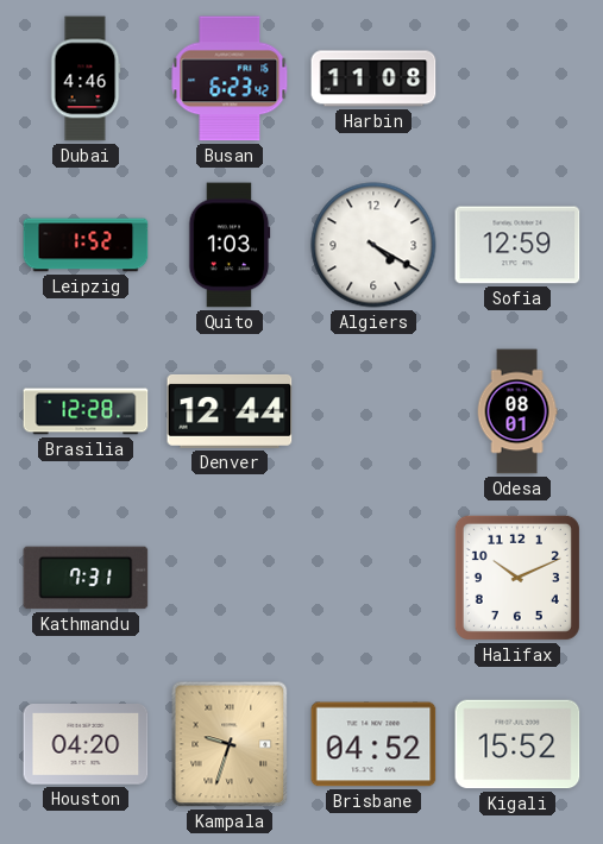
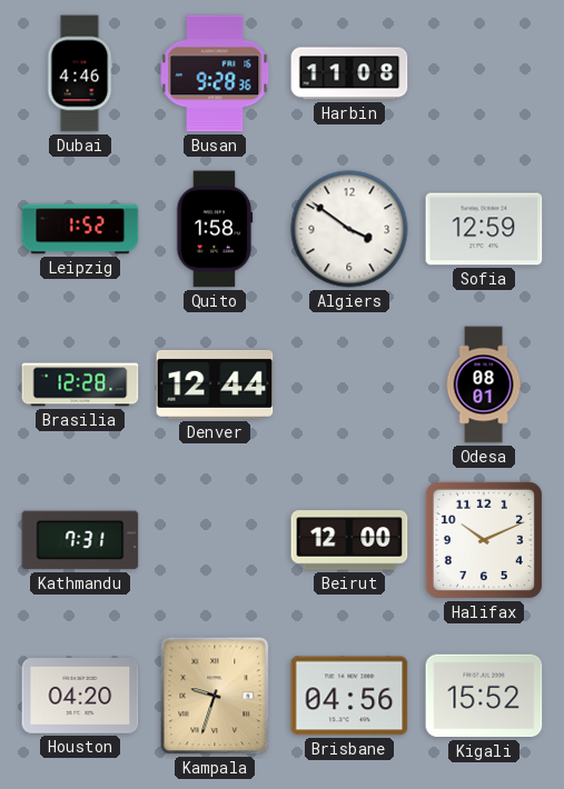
Busan: 6:23 -> 9:28 (215, 73)
Quito: 1:03 -> 1:58 (215, 229)
Algiers: 4:20 -> 3:51 (349, 229)
Beirut: none -> 12:00 (349, 540)
Brisbane: 04:52 -> 04:56 (349, 696)
